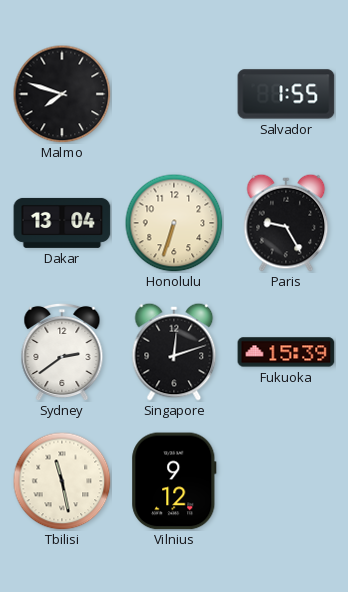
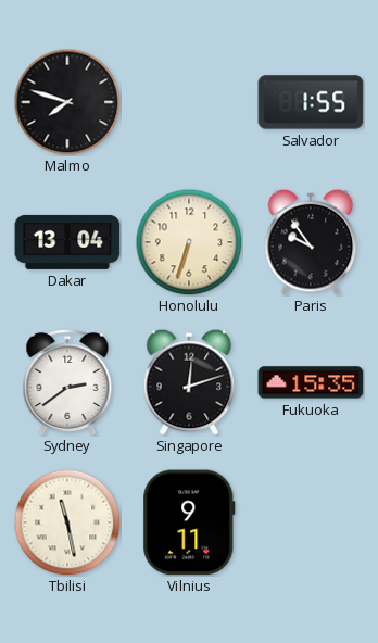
Paris: 9:25 -> 9:54 (311, 242)
Fukuoka: 15:39 -> 15:35 (311, 382)
Vilnius: 9:12 -> 9:11 (189, 522)
